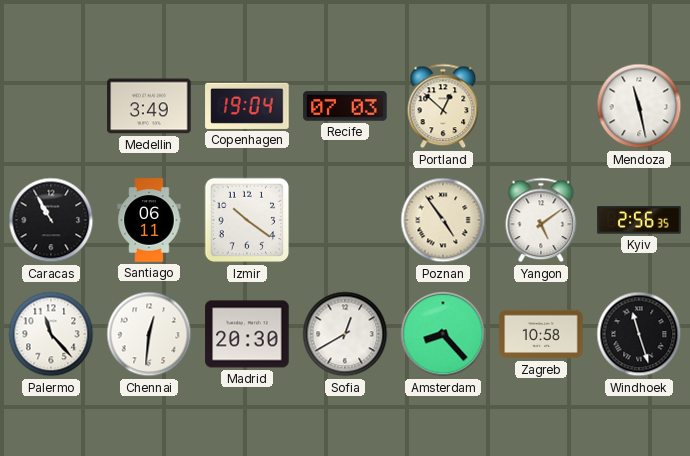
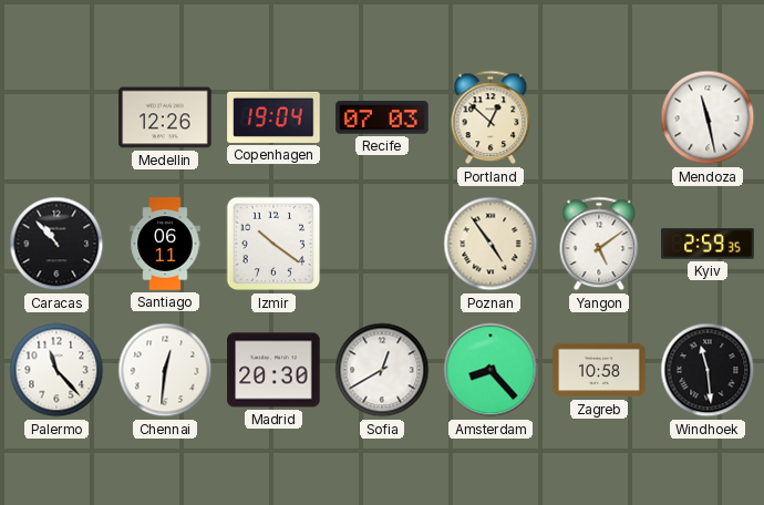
Medellin: 3:49 -> 12:26 (165, 117)
Caracas: 10:55 -> 10:53 (56, 244)
Kyiv: 2:56 -> 2:59 (708, 244)
Windhoek: 11:27 -> 11:29 (708, 370)
